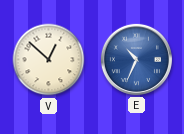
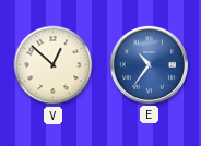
E: 10:34 -> 10:36 (149, 64)
